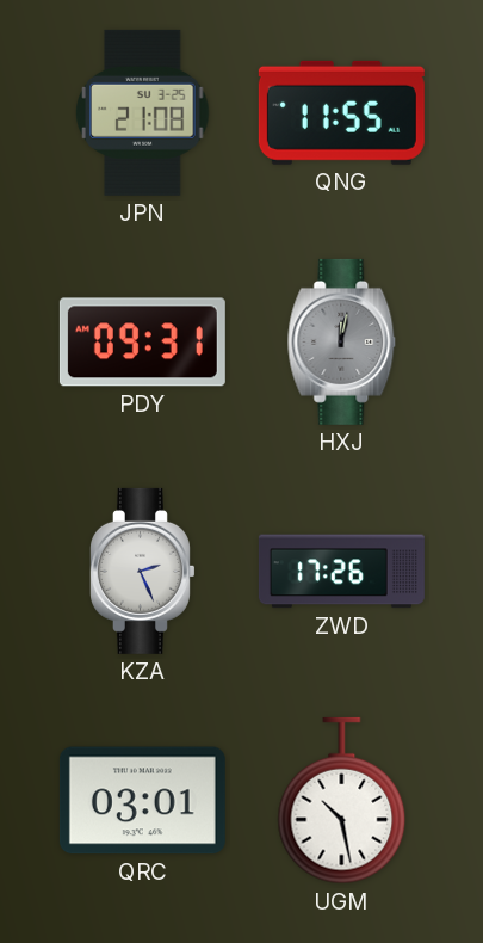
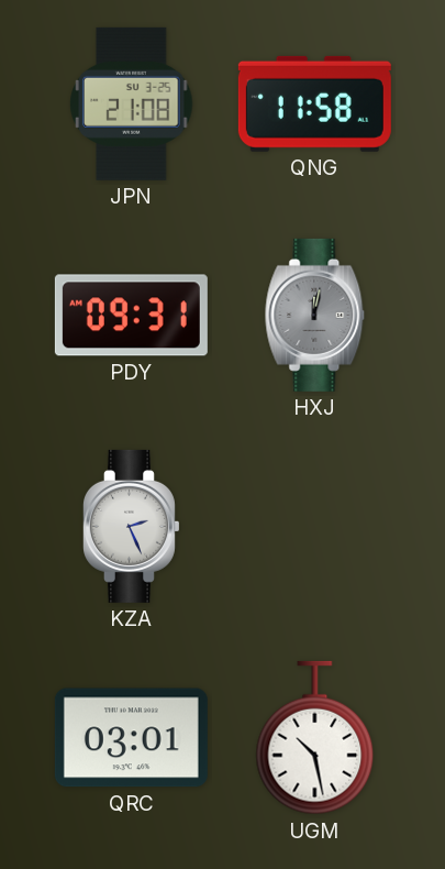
QNG: 11:55 -> 11:58 (314, 103)
ZWD: 17:26 -> none (341, 572)
